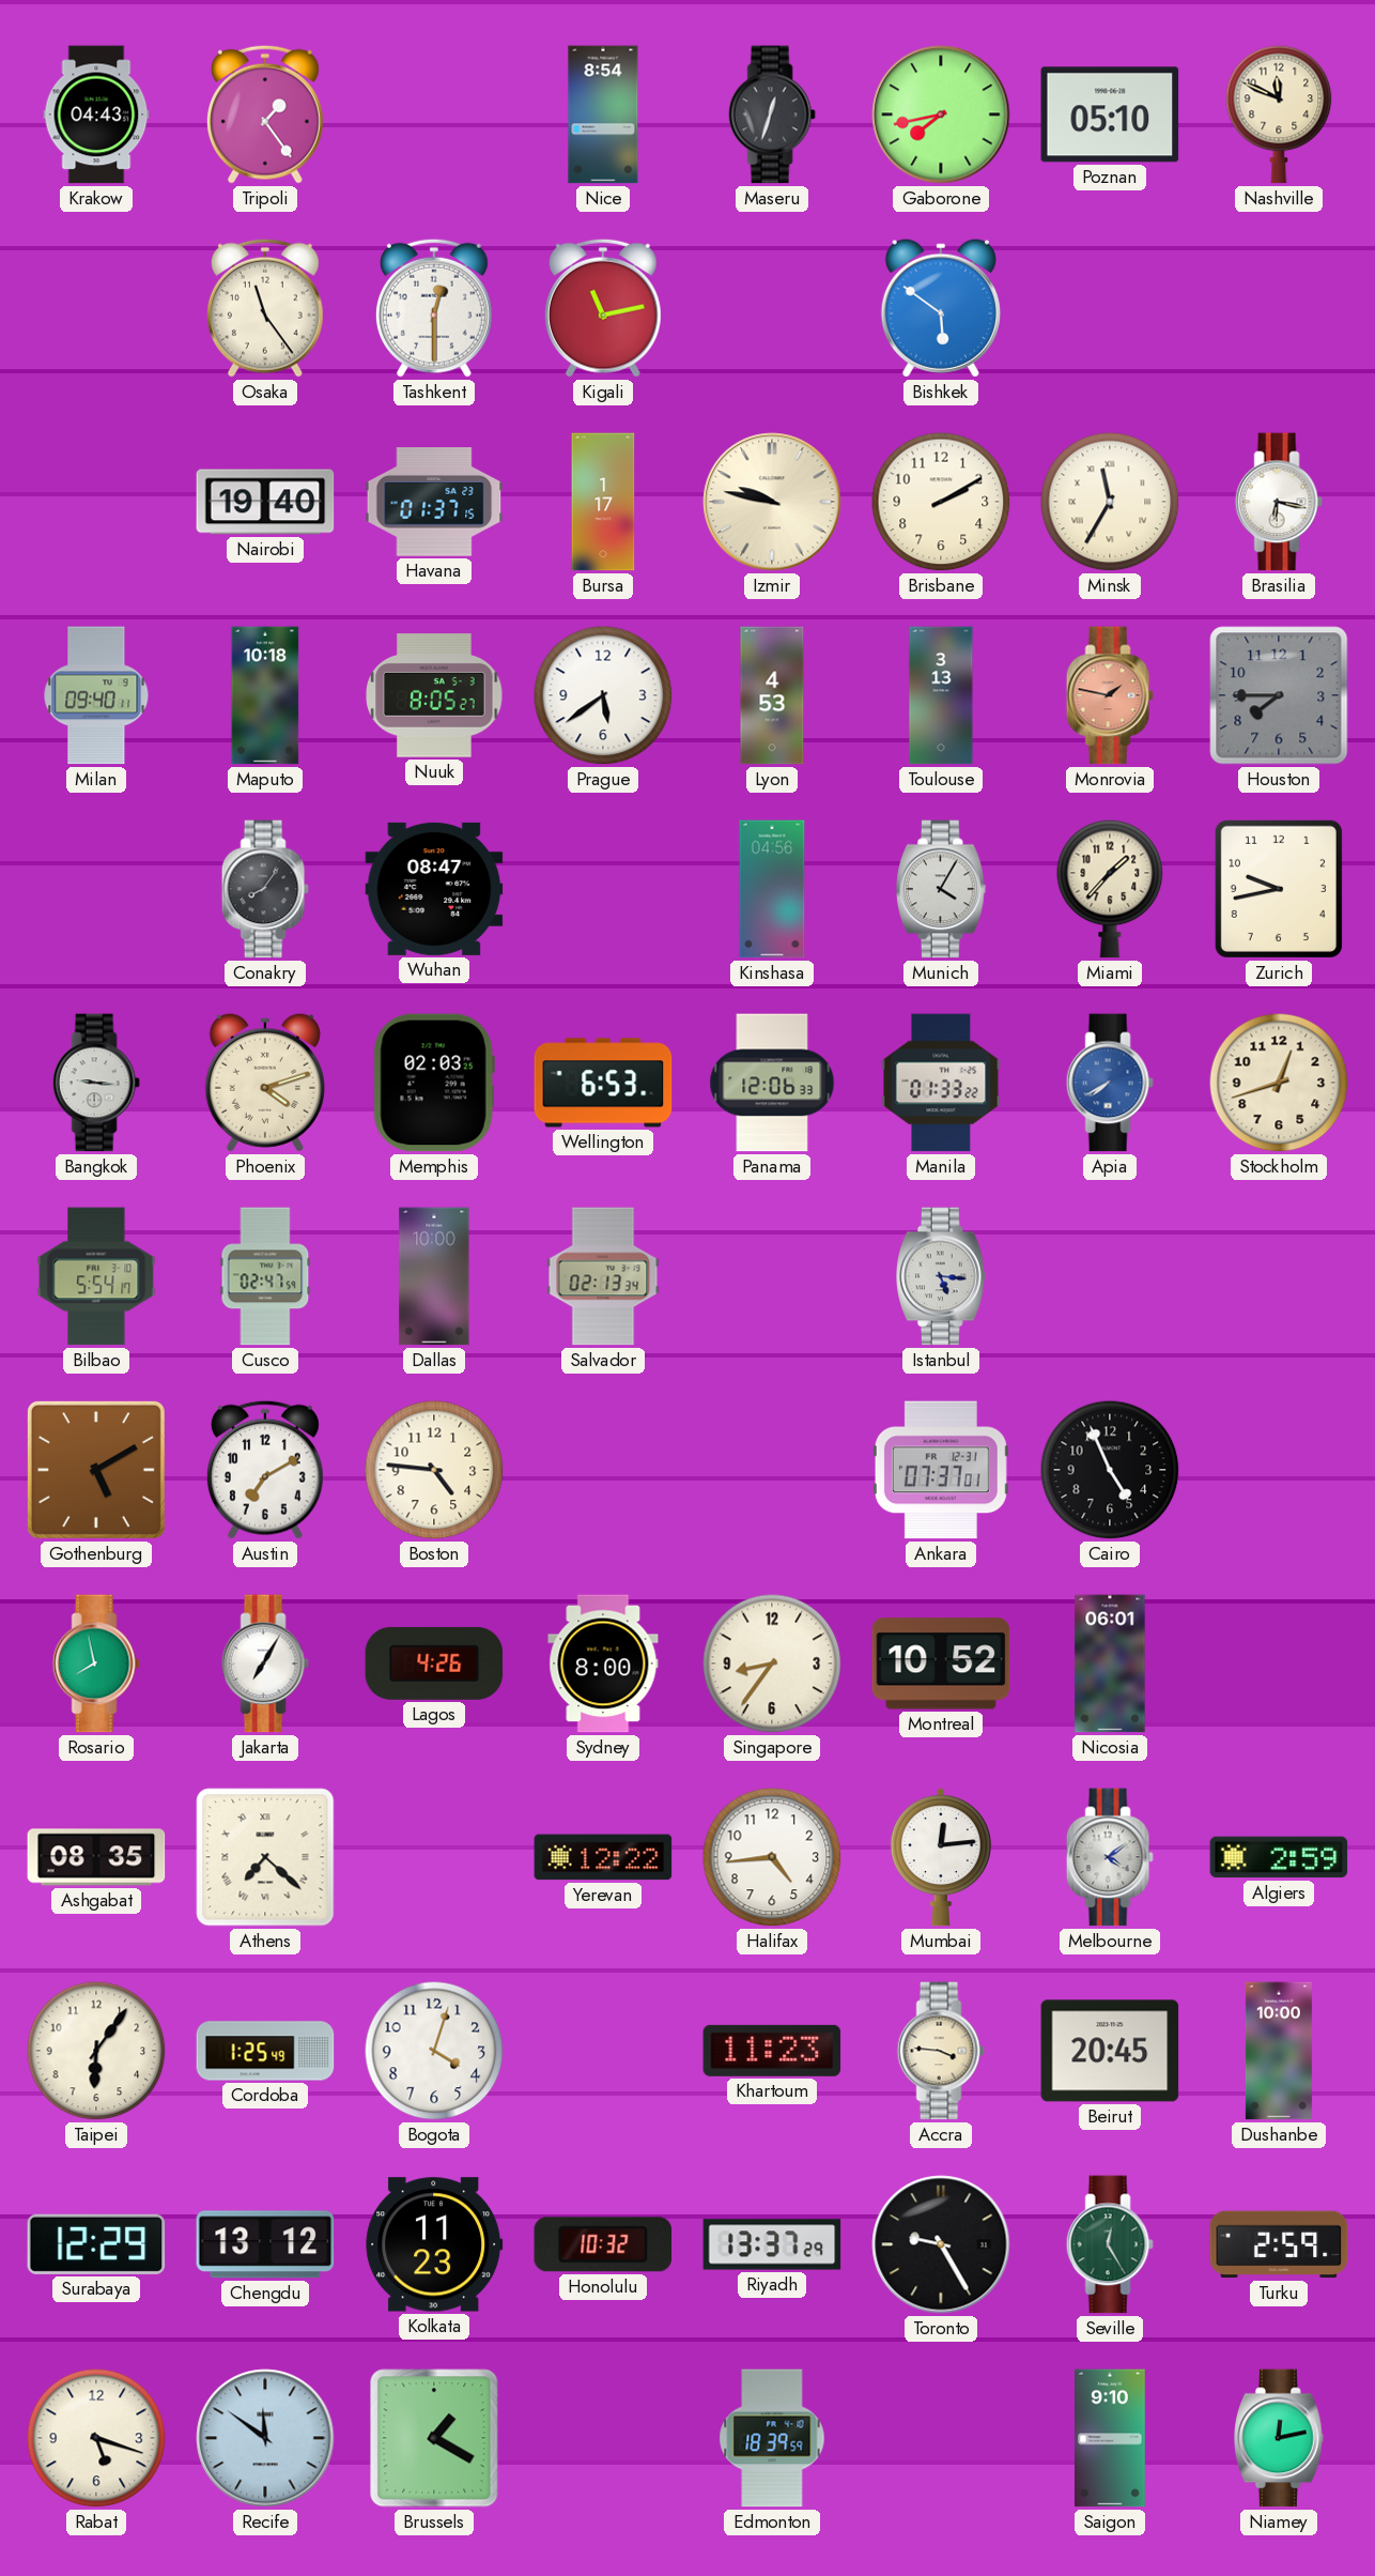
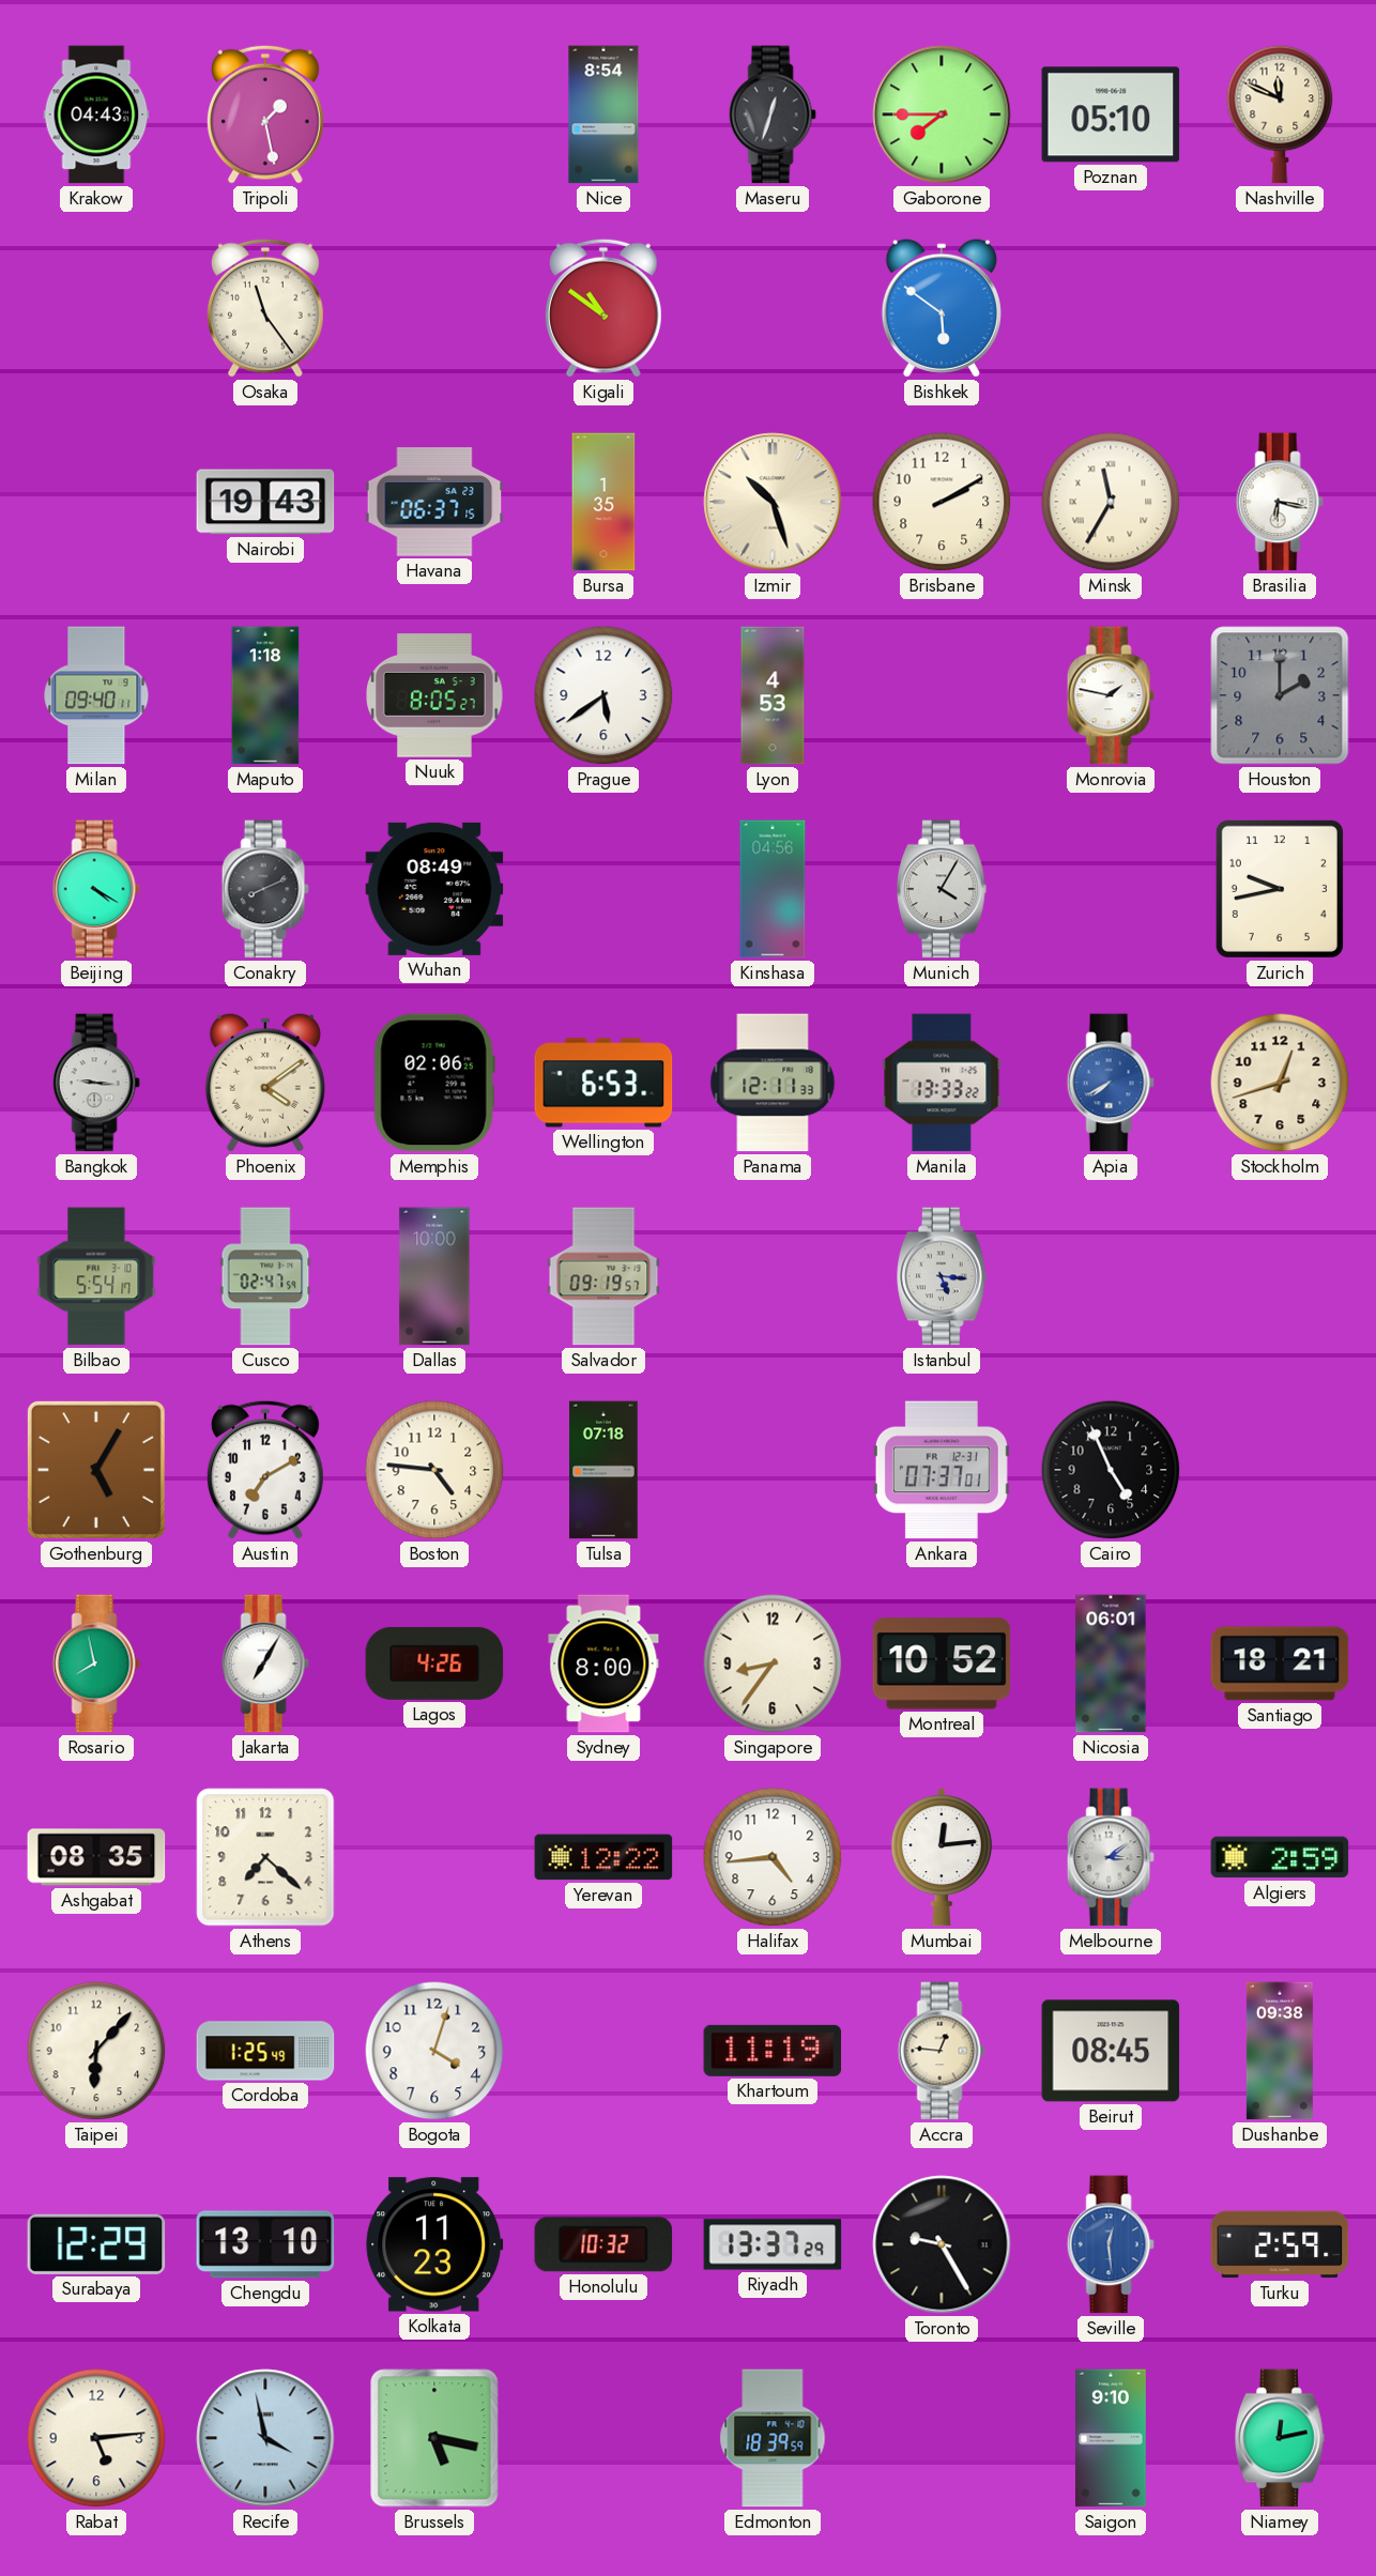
Tripoli: 1:24 -> 1:28 (265, 114)
Gaborone: 7:43 -> 7:45 (942, 114)
Tashkent: 12:30 -> none (434, 308)
Kigali: 11:13 -> 10:51 (603, 308)
Nairobi: 19:40 -> 19:43 (265, 502)
Havana: 01:37 -> 06:37 (434, 502)
Bursa: 1:17 -> 1:35 (603, 502)
Izmir: 9:47 -> 10:27 (773, 502)
Maputo: 10:18 -> 1:18 (265, 695)
Toulouse: 3:13 -> none (941, 695)
Monrovia dial: salmon -> white (1111, 695)
Houston: 7:45 -> 2:00 (1280, 695)
Beijing: none -> 4:20 (96, 889)
Conakry: 8:06 -> 8:11 (265, 889)
Wuhan: 08:47 -> 08:49 (434, 889)
Miami: 1:37 -> none (1110, 889)
Phoenix: 4:12 -> 4:09 (265, 1083)
Memphis: 02:03 -> 02:06 (434, 1083)
Panama: 12:06 -> 12:11 (773, 1083)
Manila: 01:33 -> 13:33 (942, 1083)
Salvador: 02:13 -> 09:19 (603, 1276)
Gothenburg: 5:10 -> 5:05 (96, 1470)
Tulsa: none -> 07:18 (603, 1470)
Santiago: none -> 18:21 (1280, 1663)
Athens numerals: Roman -> Arabic (265, 1857)
Melbourne: 4:09 -> 3:09 (1111, 1857)
Taipei: 6:06 -> 6:07 (96, 2051)
Khartoum: 11:23 -> 11:19 (773, 2051)
Accra: 3:46 -> 12:46 (942, 2051)
Beirut: 20:45 -> 08:45 (1111, 2051)
Dushanbe: 10:00 -> 09:38 (1280, 2051)
Chengdu: 13:12 -> 13:10 (265, 2244)
Seville: 12:25 -> 12:29 (1111, 2244)
Seville dial: green -> blue (1111, 2244)
Rabat: 5:18 -> 5:14 (96, 2438)
Recife: 11:51 -> 3:58 (265, 2438)
Brussels: 1:20 -> 5:17 (434, 2438)
